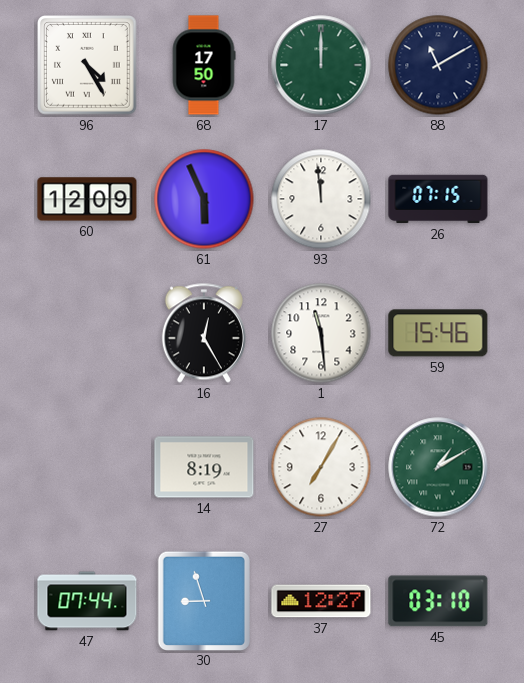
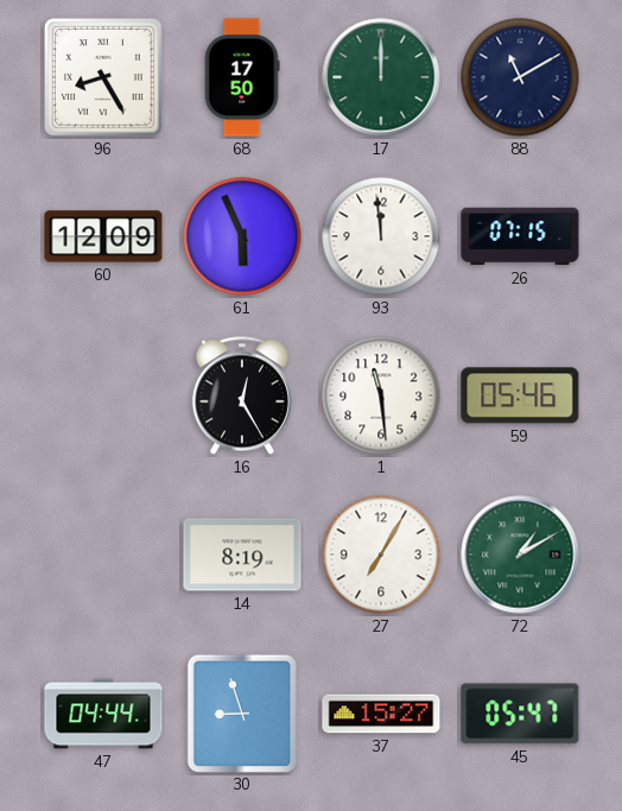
96: 4:25 -> 8:25 (104, 78)
59: 15:46 -> 05:46 (520, 395)
47: 07:44 -> 04:44 (103, 714)
37: 12:27 -> 15:27 (381, 714)
45: 03:10 -> 05:47 (520, 714)
